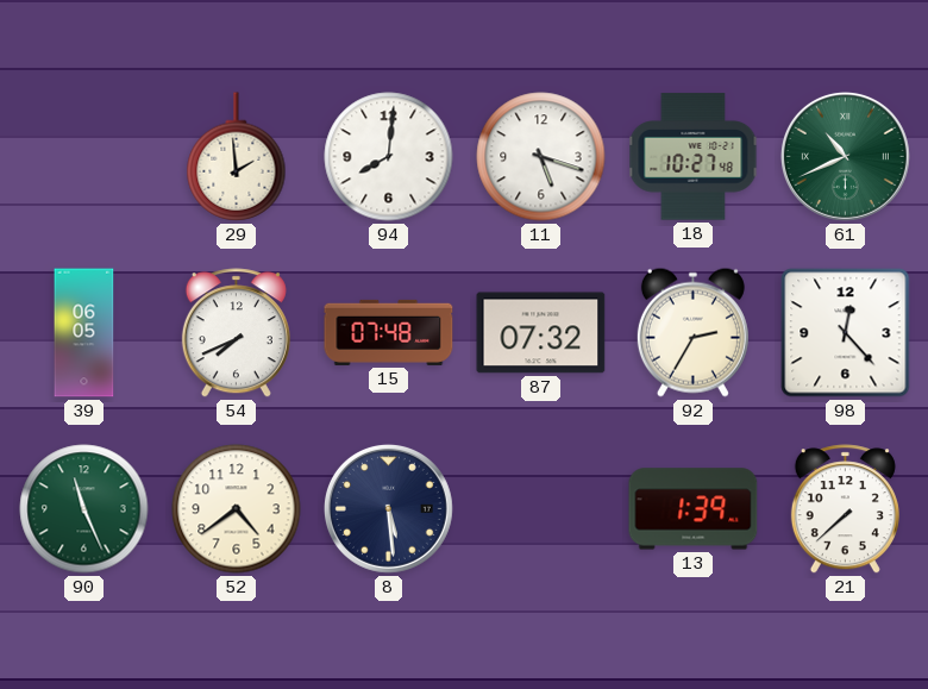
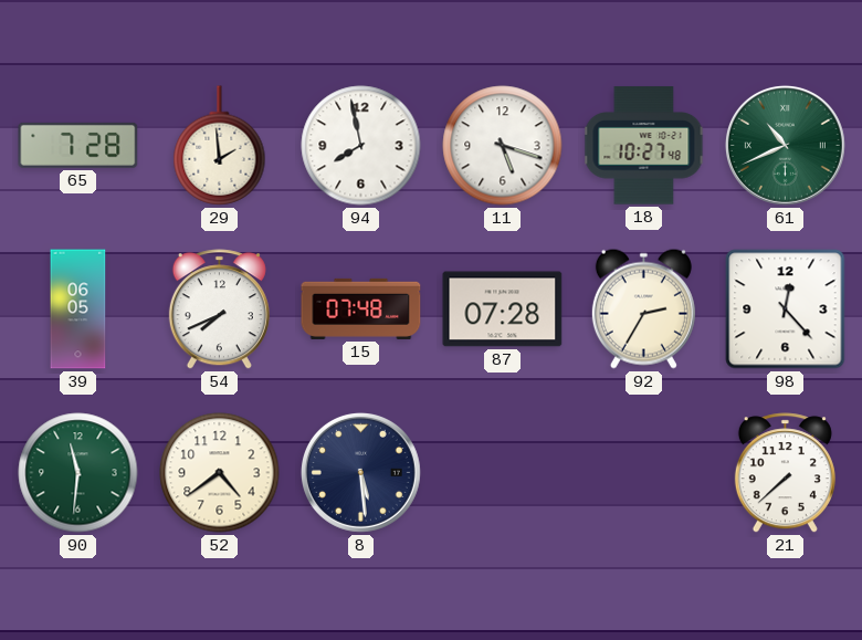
65: none -> 7:28 (78, 145)
94: 8:01 -> 7:58 (361, 146)
87: 07:32 -> 07:28 (503, 309)
90: 11:26 -> 11:31 (78, 473)
13: 1:39 -> none (694, 509)
